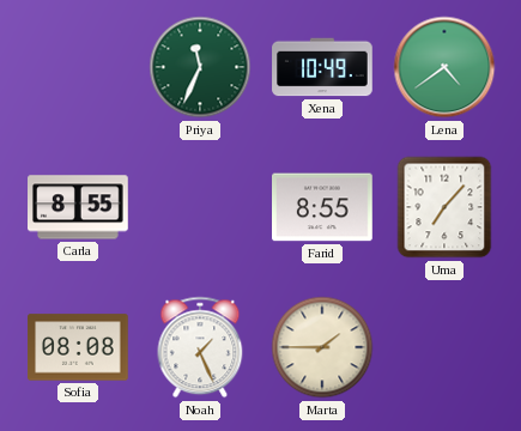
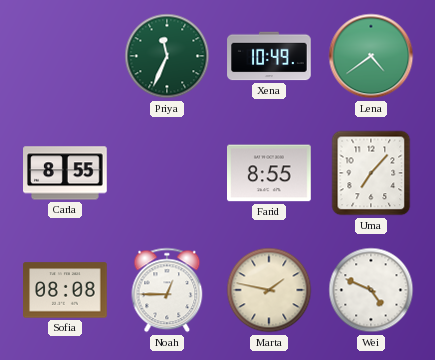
Noah: 1:26 -> 12:45 (167, 290)
Marta: 1:45 -> 1:47 (269, 290)
Wei: none -> 4:49 (371, 290)
